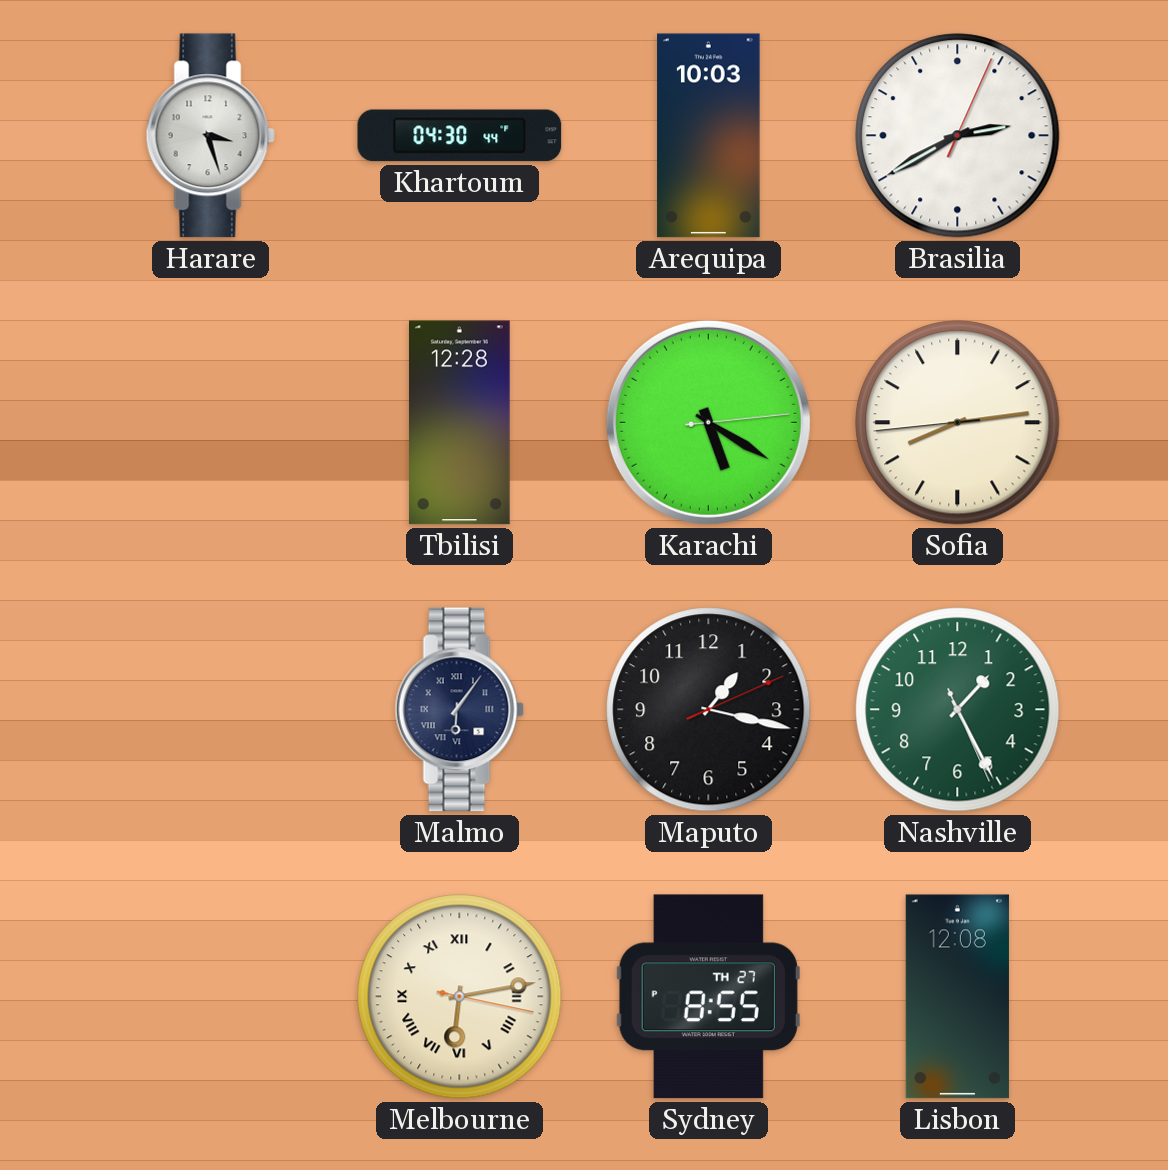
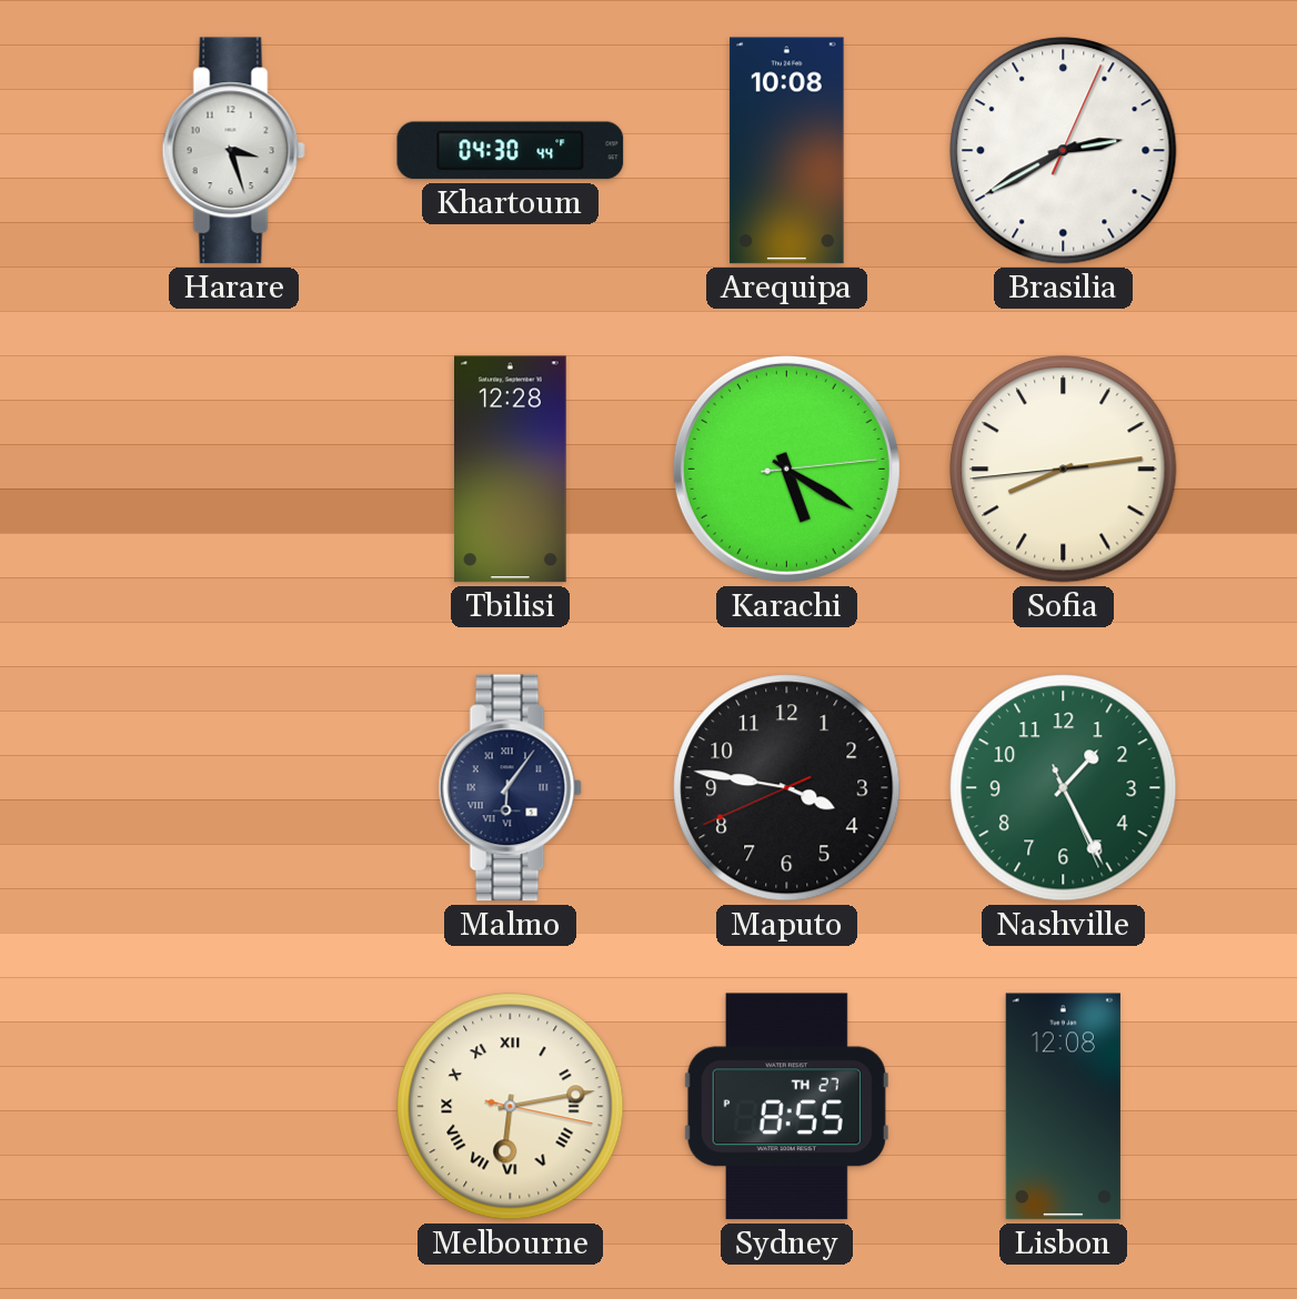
Arequipa: 10:03 -> 10:08 (787, 151)
Maputo: 1:17 -> 3:46 (787, 788)
